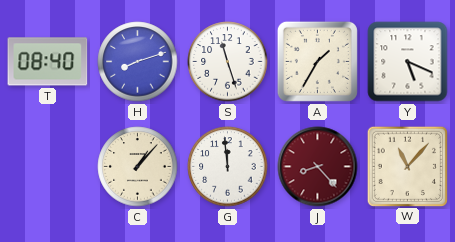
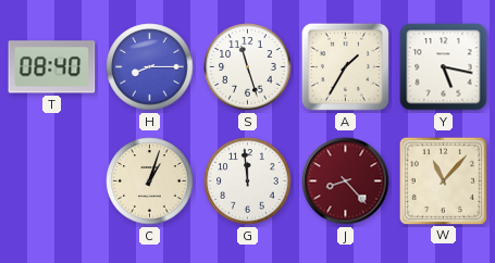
H: 8:12 -> 8:15 (150, 67)
Y: 5:19 -> 5:17 (444, 67)
C: 1:07 -> 1:03 (150, 181)
